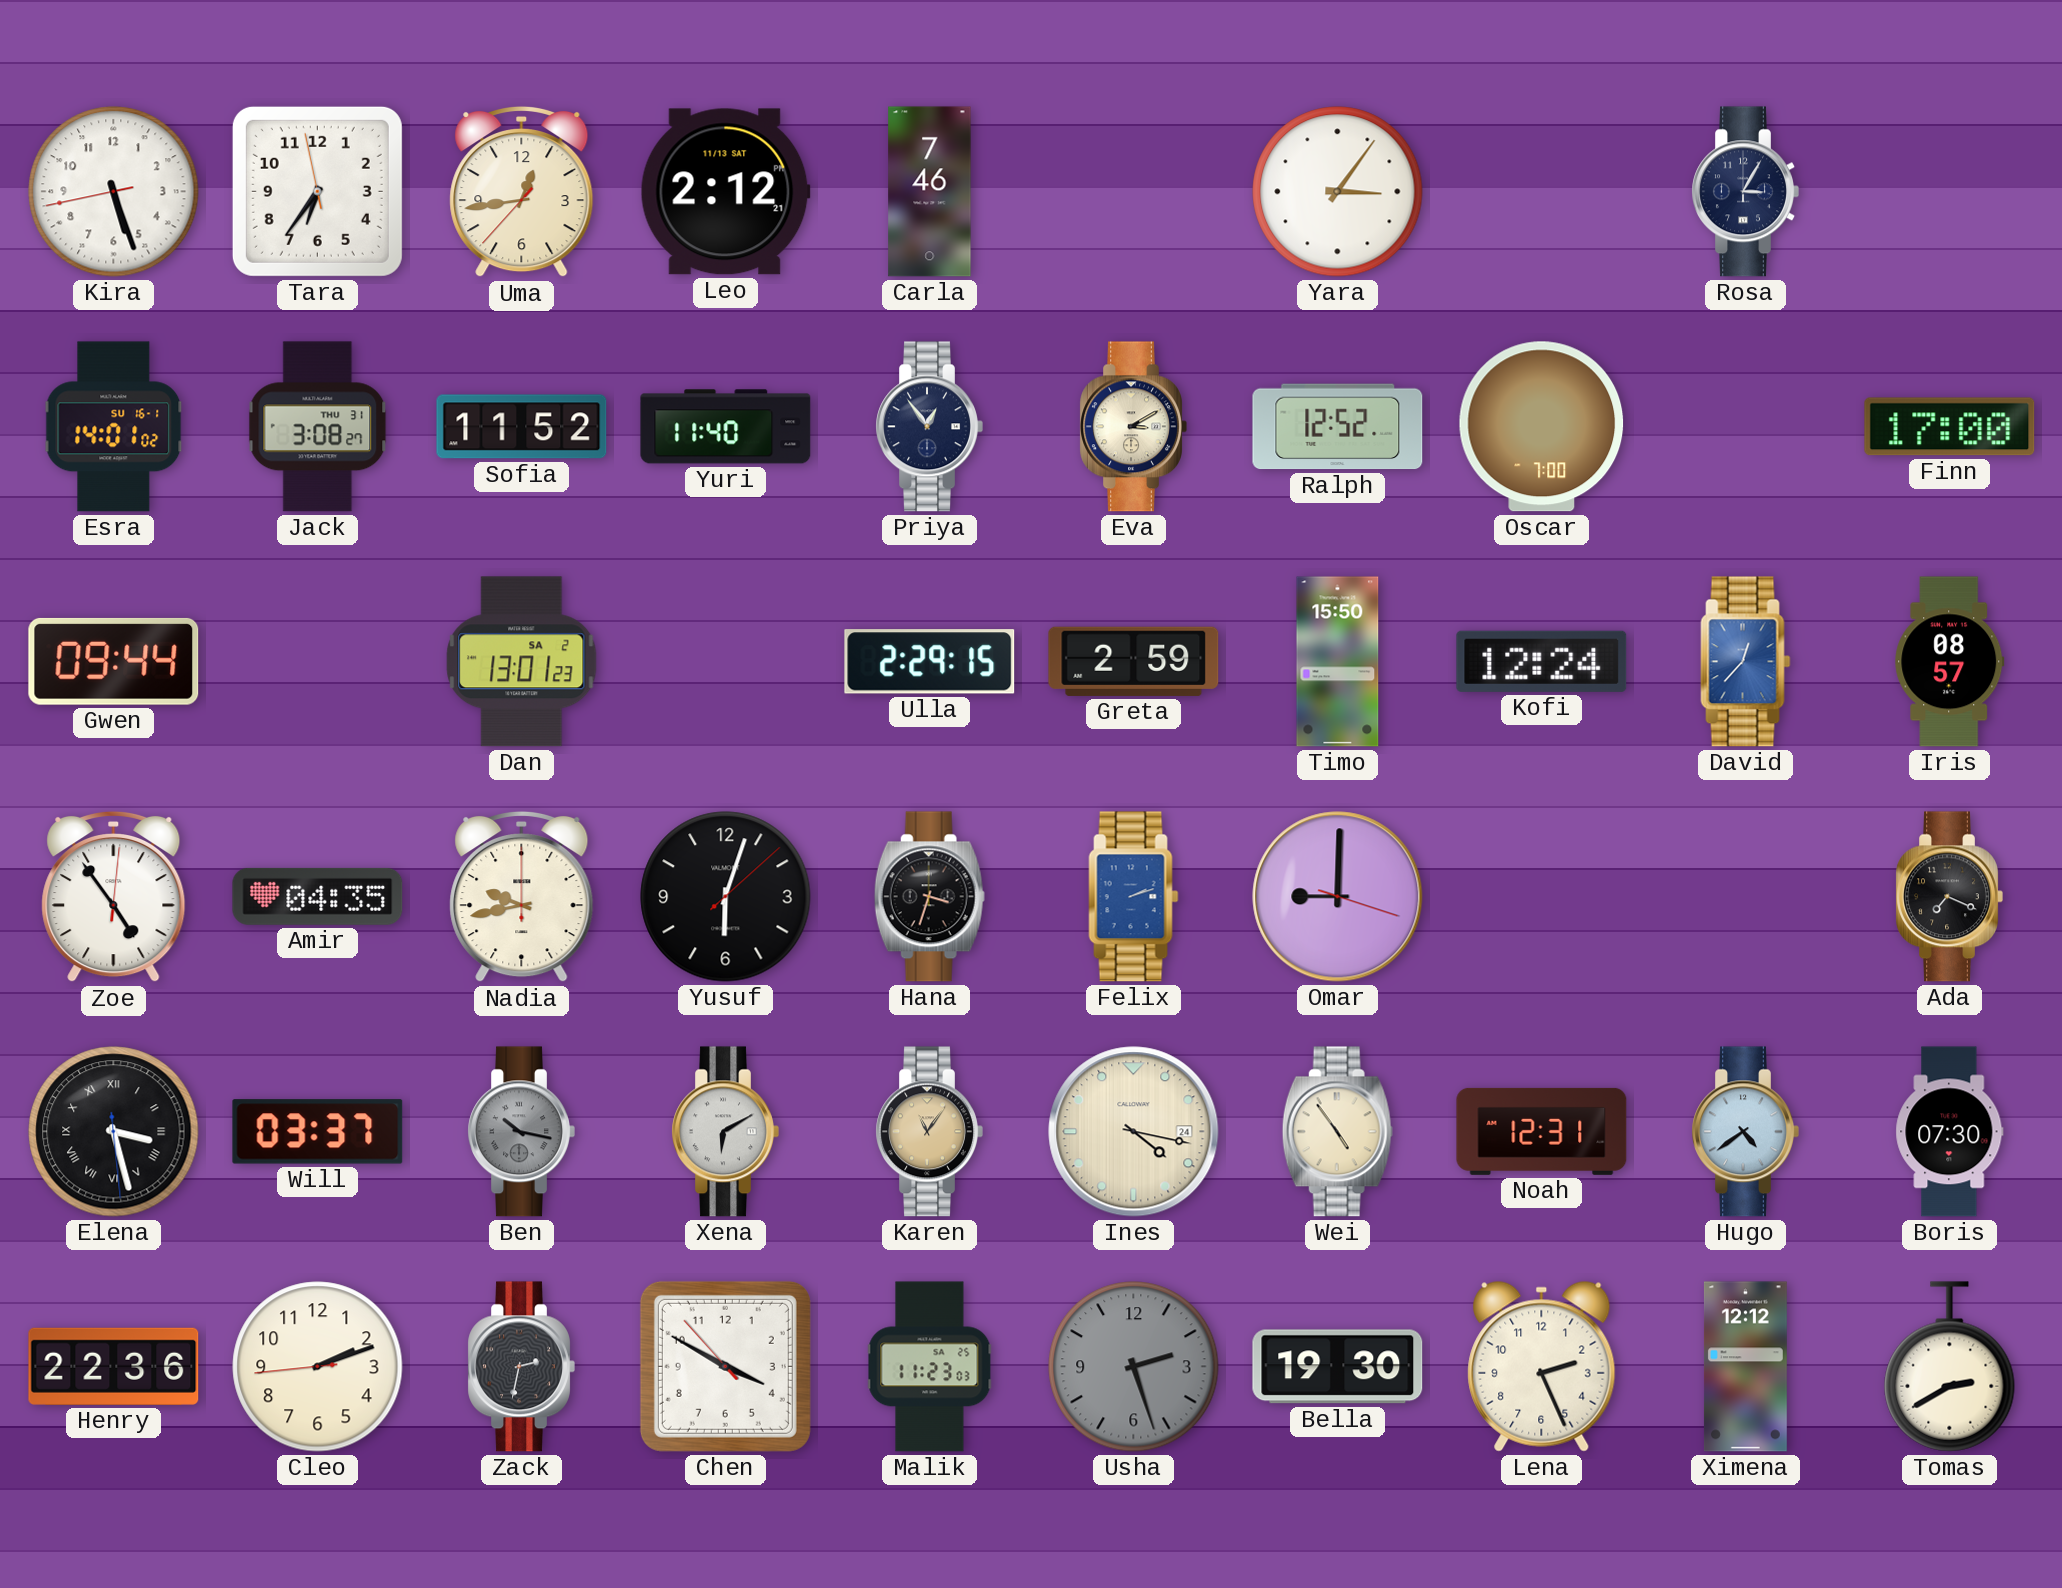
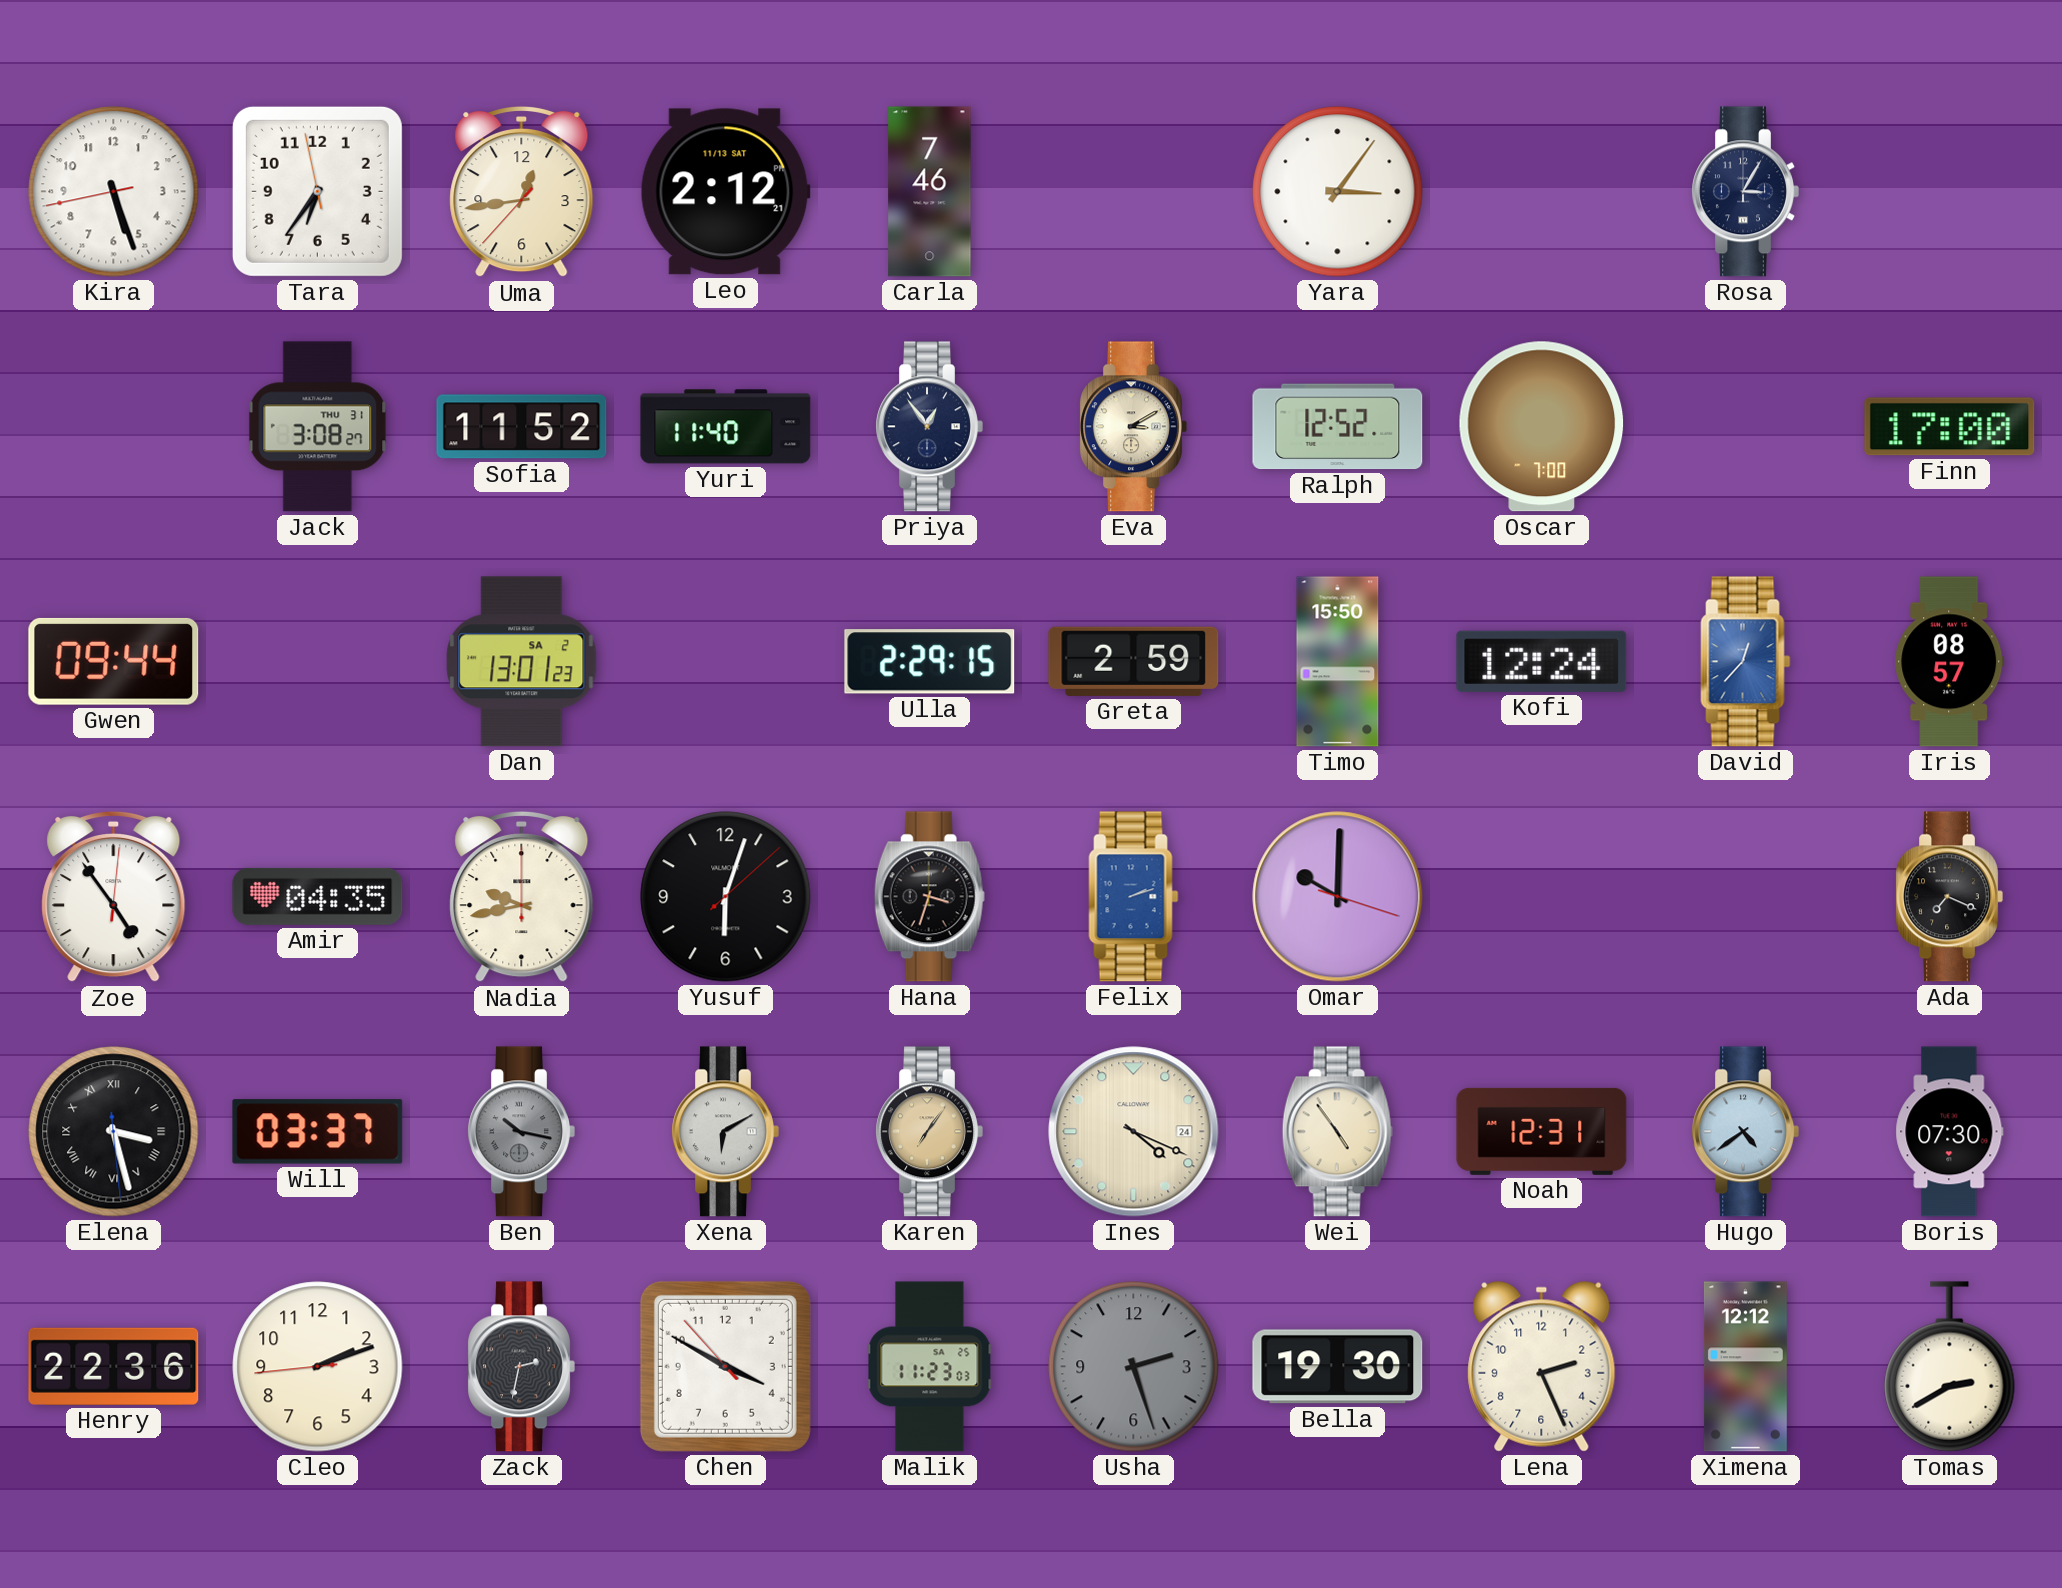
Esra: 14:01 -> none (114, 427)
Omar: 9:00 -> 10:00 (1338, 897)
Karen: 11:06 -> 7:06 (929, 1132)
Ines: 4:17 -> 4:19 (1134, 1132)
